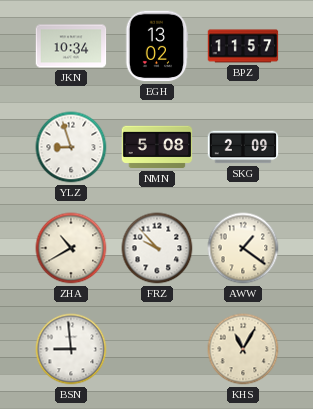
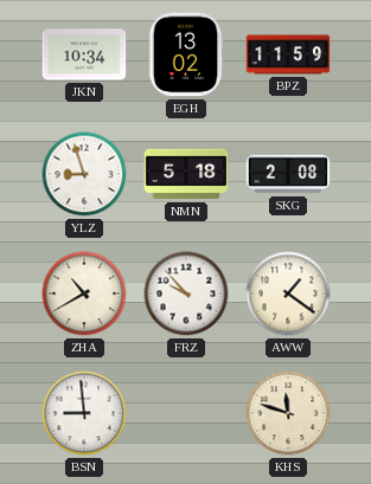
BPZ: 11:57 -> 11:59 (288, 54)
NMN: 5:08 -> 5:18 (186, 174)
SKG: 2:09 -> 2:08 (288, 174)
KHS: 11:05 -> 11:48 (288, 413)
